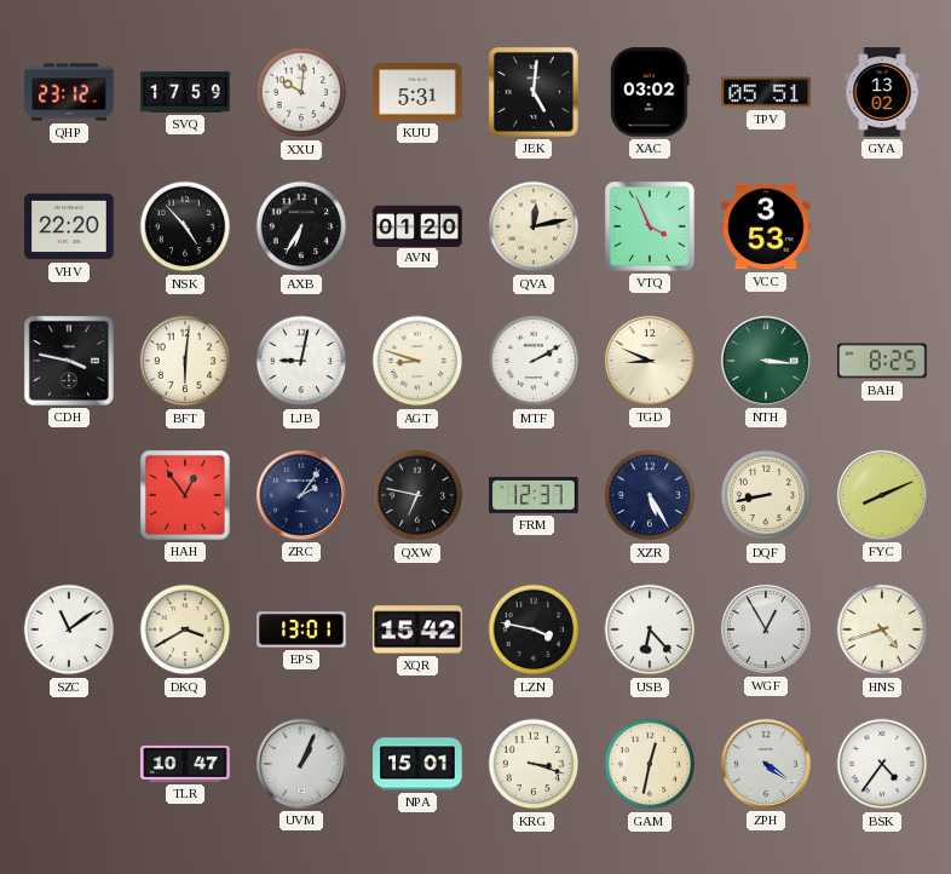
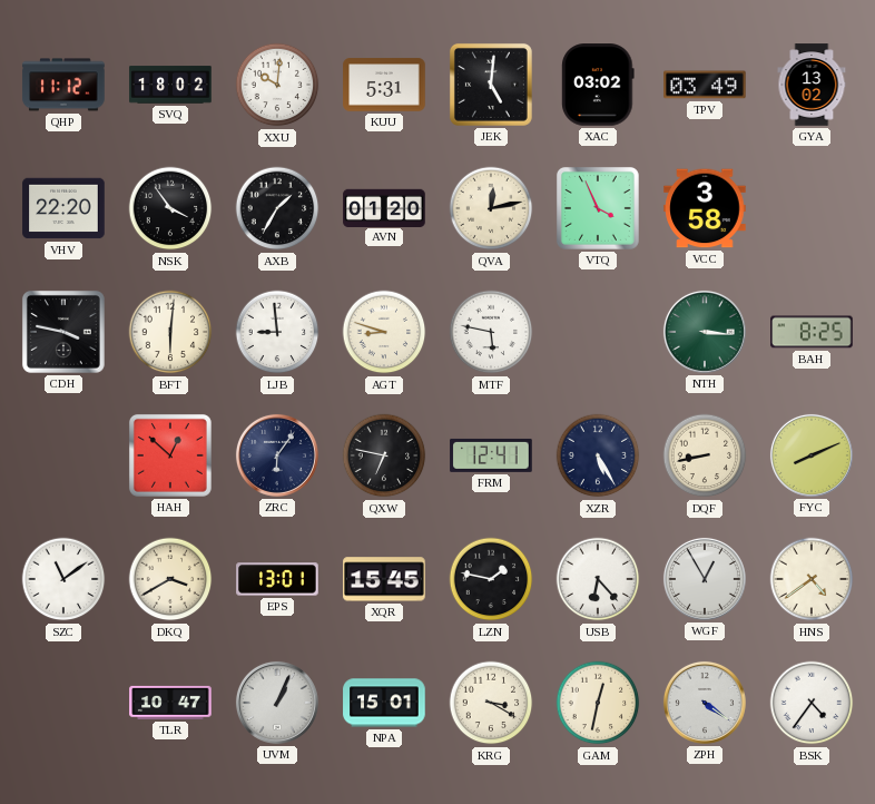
QHP: 23:12 -> 11:12 (63, 85)
SVQ: 17:59 -> 18:02 (170, 85)
TPV: 05:51 -> 03:49 (705, 85)
NSK: 4:53 -> 3:54 (170, 208)
AXB: 6:35 -> 1:35 (277, 208)
VCC: 3:53 -> 3:58 (705, 208)
LJB: 9:02 -> 8:59 (277, 332)
MTF: 2:10 -> 5:47 (491, 332)
TGD: 8:49 -> none (650, 361)
HAH: 12:54 -> 12:52 (170, 455)
ZRC: 2:06 -> 6:06 (277, 455)
FRM: 12:37 -> 12:41 (491, 455)
XQR: 15:42 -> 15:45 (384, 579)
LZN: 3:47 -> 1:47 (491, 579)
HNS: 4:42 -> 4:39 (812, 579)
KRG: 3:18 -> 3:20 (491, 703)
